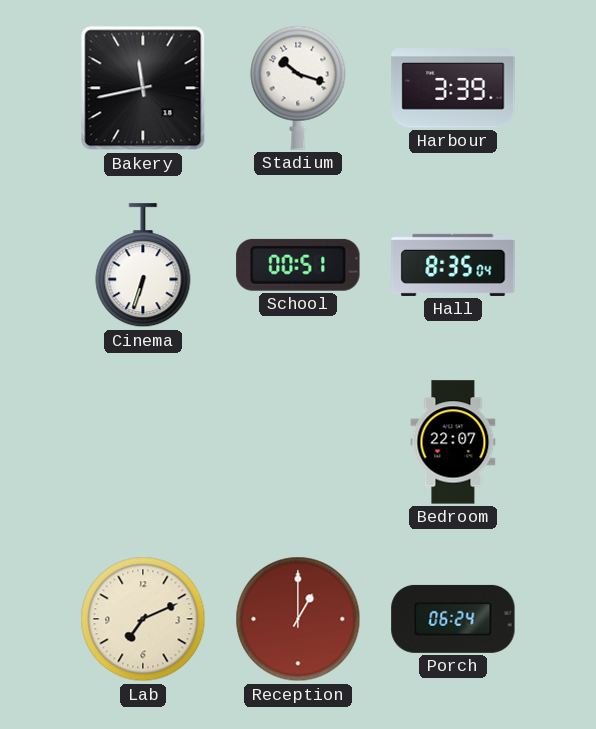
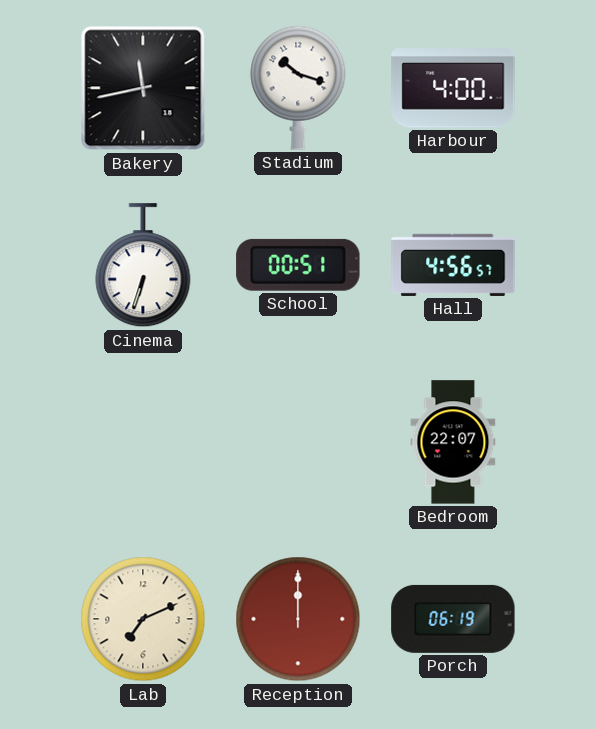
Harbour: 3:39 -> 4:00 (453, 88)
Hall: 8:35 -> 4:56 (453, 265)
Reception: 1:00 -> 12:00 (298, 619)
Porch: 06:24 -> 06:19 (453, 619)
